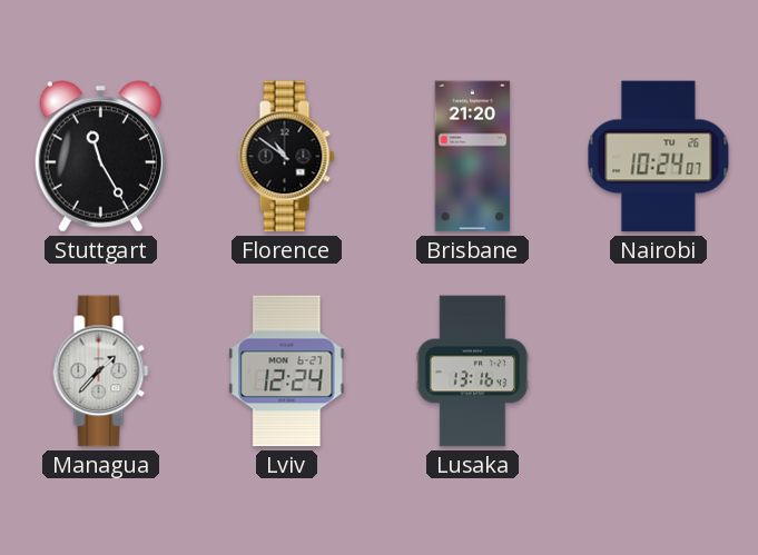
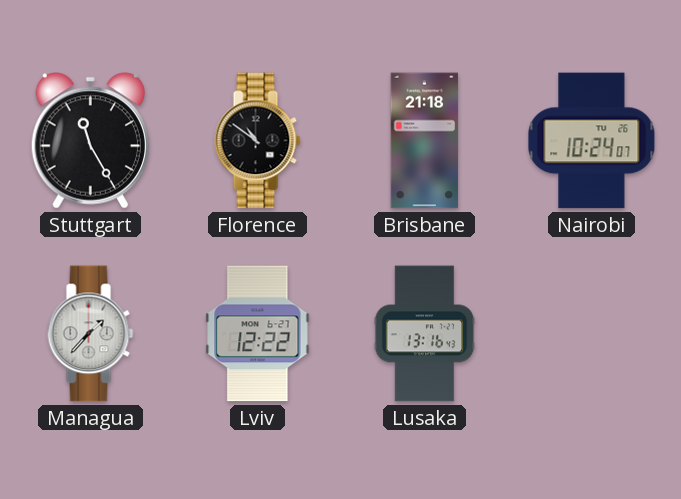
Brisbane: 21:20 -> 21:18 (425, 141)
Lviv: 12:24 -> 12:22 (258, 334)
